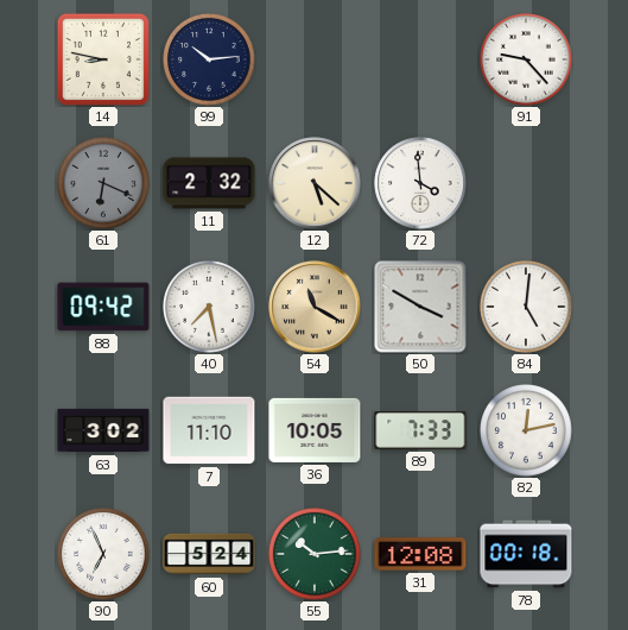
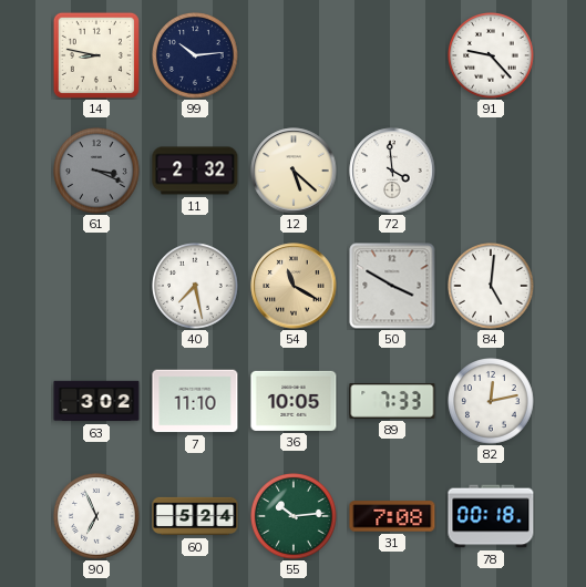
61: 6:19 -> 3:19 (96, 171)
88: 09:42 -> none (103, 307)
31: 12:08 -> 7:08 (392, 516)
